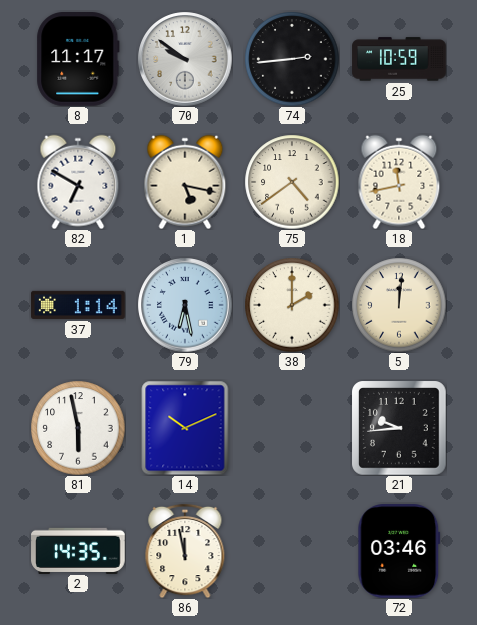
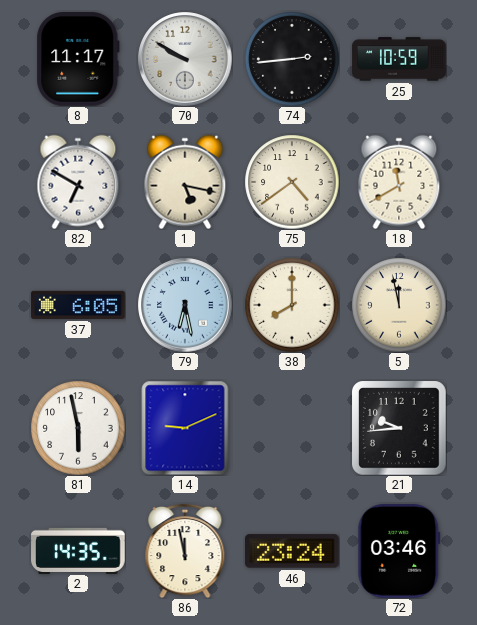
70: 9:51 -> 9:50 (185, 59)
18: 11:43 -> 11:40 (399, 182)
37: 1:14 -> 6:05 (78, 305)
38: 2:00 -> 8:00 (292, 305)
5: 12:01 -> 11:58 (399, 305)
14: 10:11 -> 9:11 (185, 428)
46: none -> 23:24 (292, 551)
